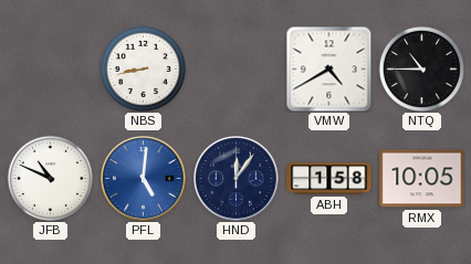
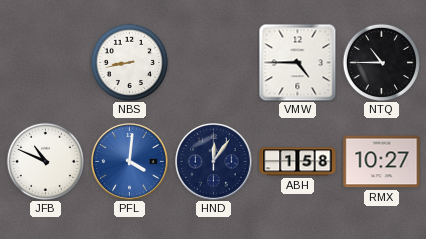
VMW: 4:40 -> 4:45 (297, 62)
PFL: 5:01 -> 4:01 (130, 162)
RMX: 10:05 -> 10:27 (382, 162)
